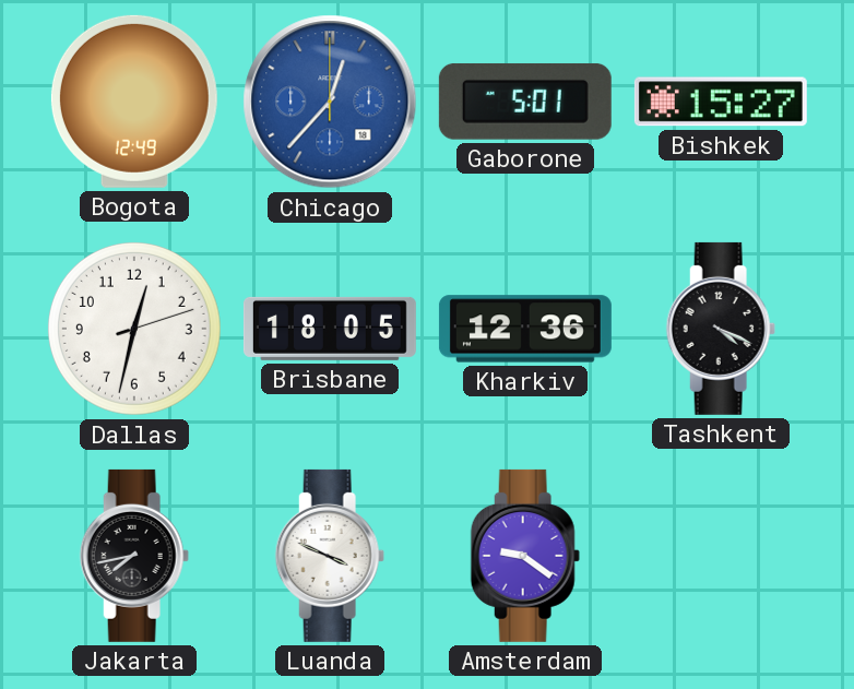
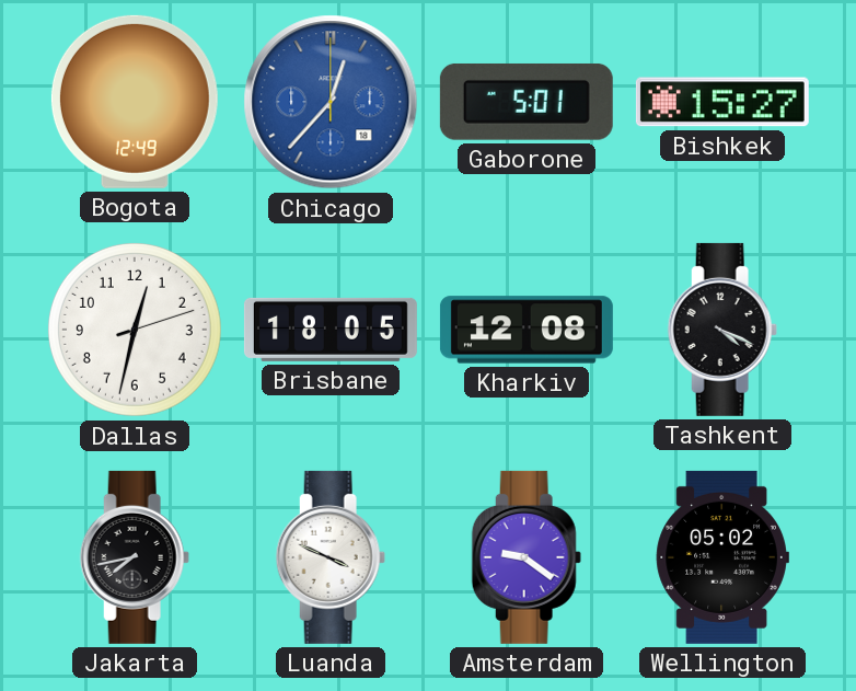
Kharkiv: 12:36 -> 12:08 (527, 330)
Wellington: none -> 05:02 (722, 557)
